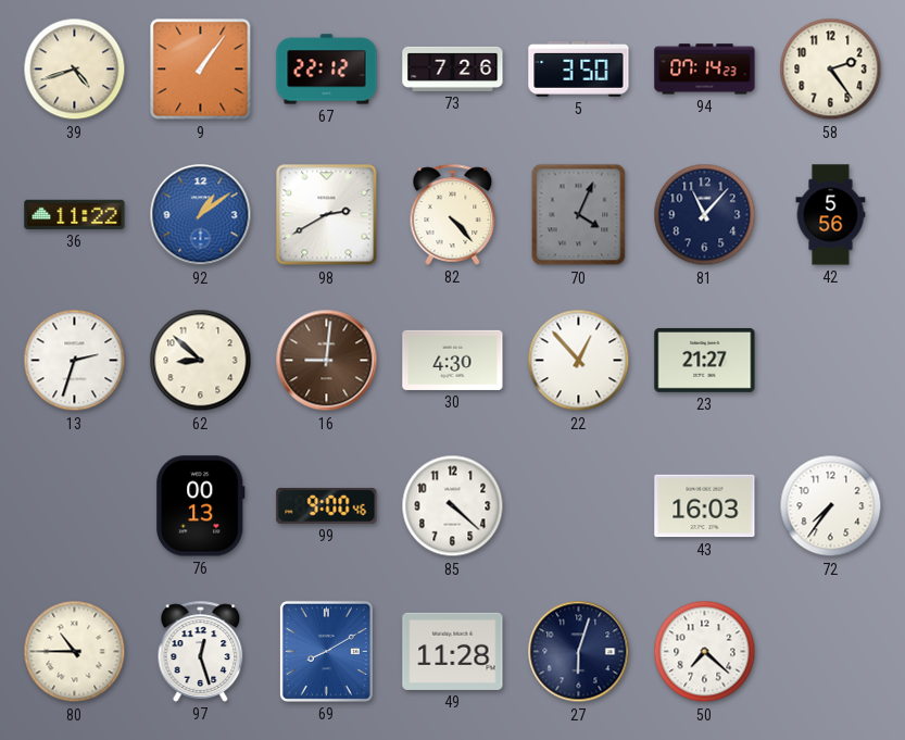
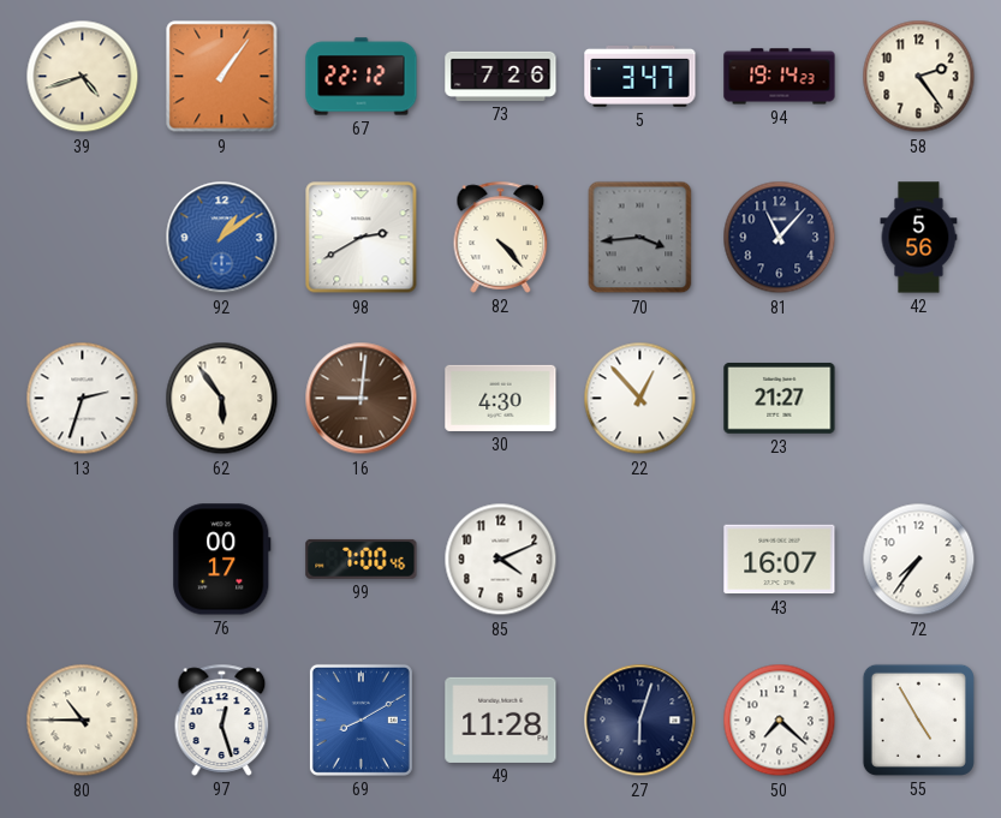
5: 3:50 -> 3:47 (640, 76)
94: 07:14 -> 19:14 (780, 77)
36: 11:22 -> none (75, 214)
70: 4:04 -> 3:44 (640, 238)
62: 8:52 -> 5:54 (222, 399)
76: 00:13 -> 00:17 (222, 560)
99: 9:00 -> 7:00 (362, 559)
85: 4:22 -> 4:11 (501, 560)
43: 16:03 -> 16:07 (780, 560)
55: none -> 4:55 (918, 720)
